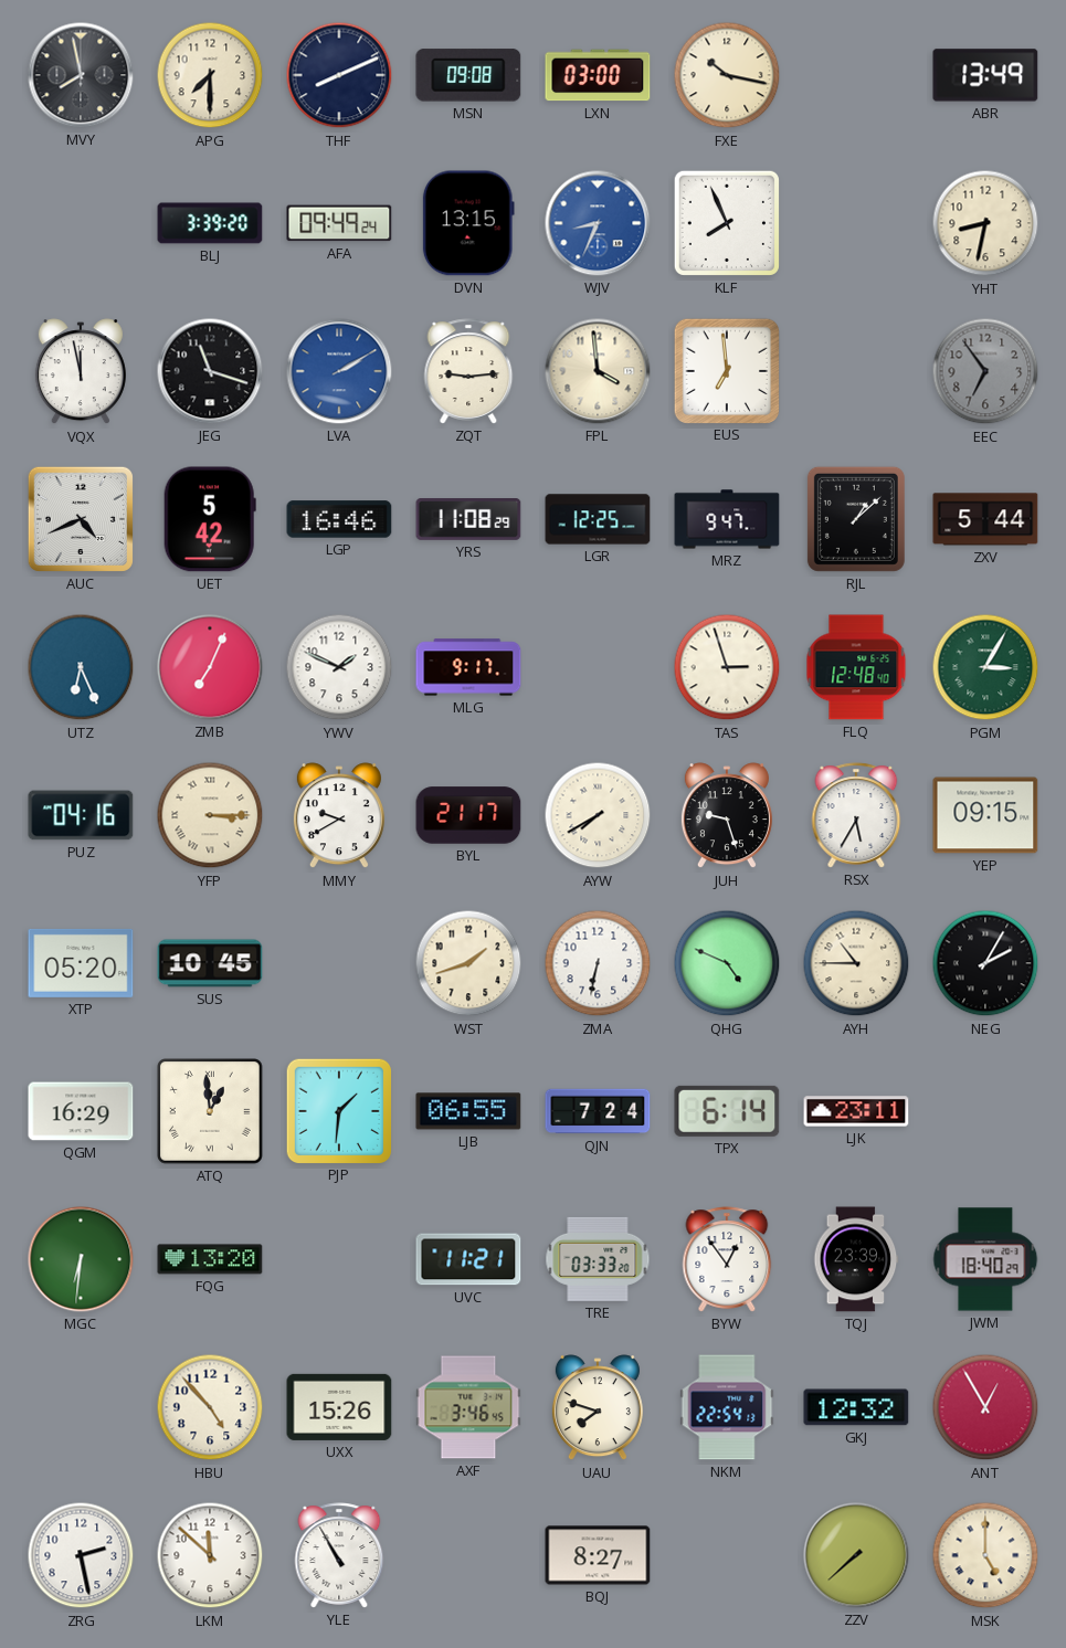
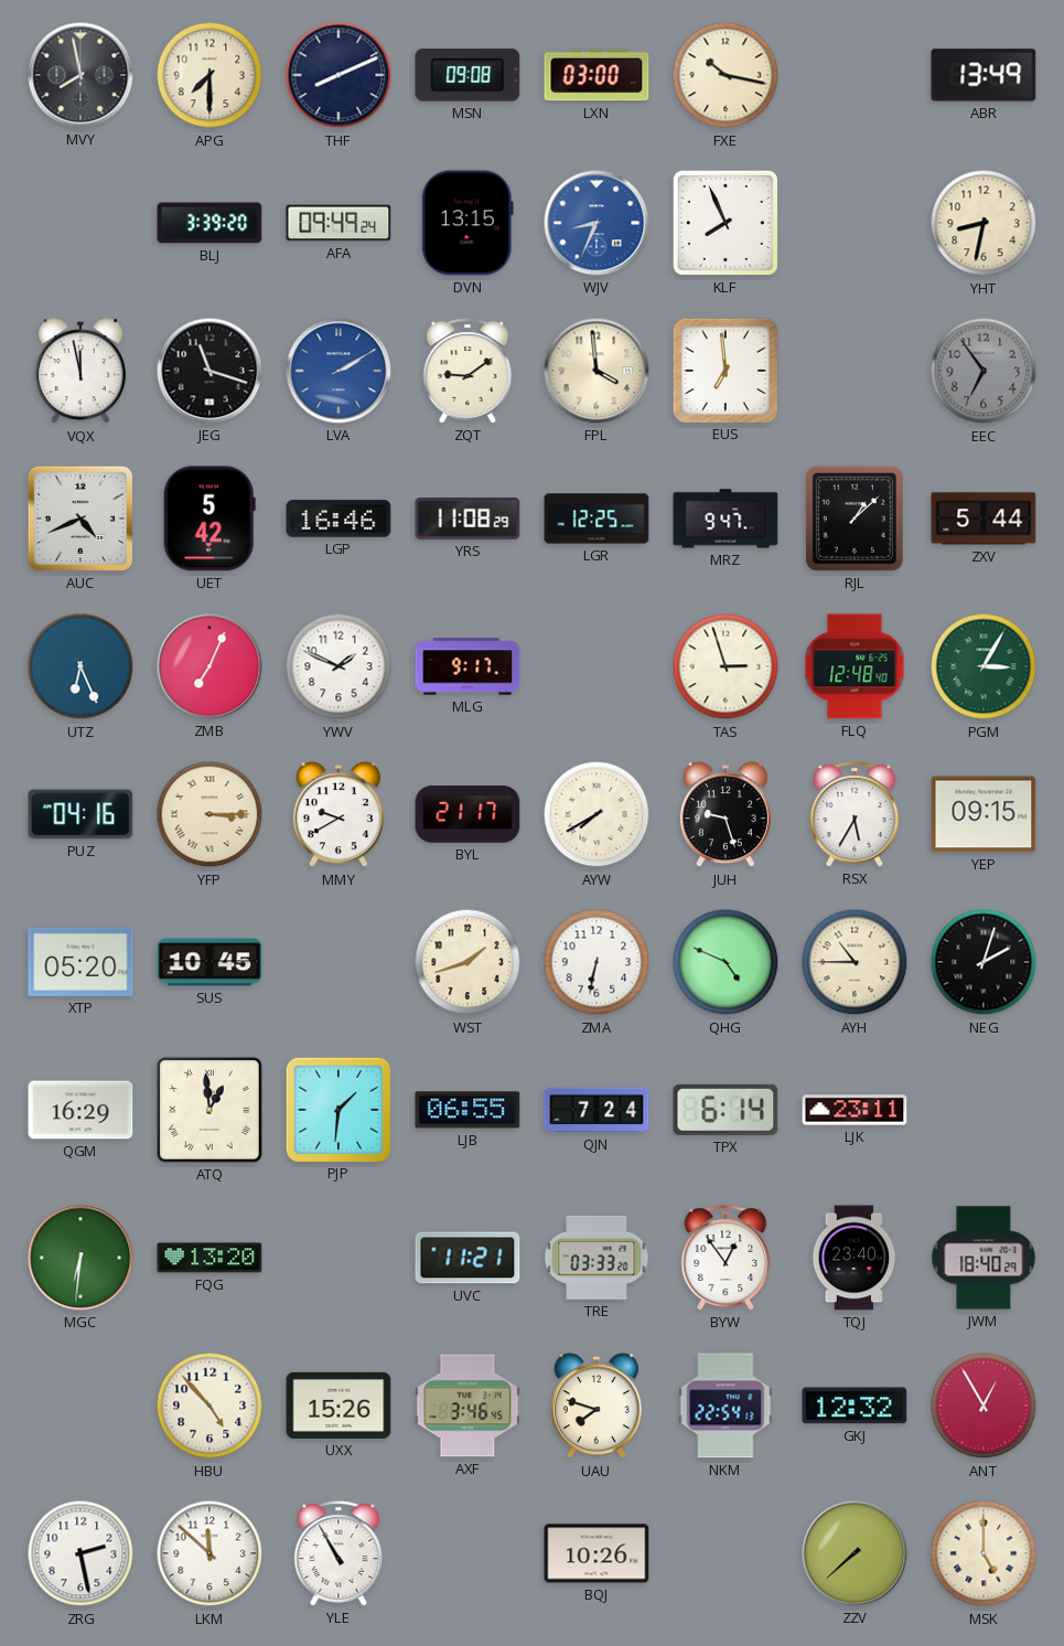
ZQT: 9:14 -> 9:09 (467, 371)
NEG: 2:05 -> 2:03 (984, 962)
TQJ: 23:39 -> 23:40 (855, 1258)
BQJ: 8:27 -> 10:26 (597, 1553)
